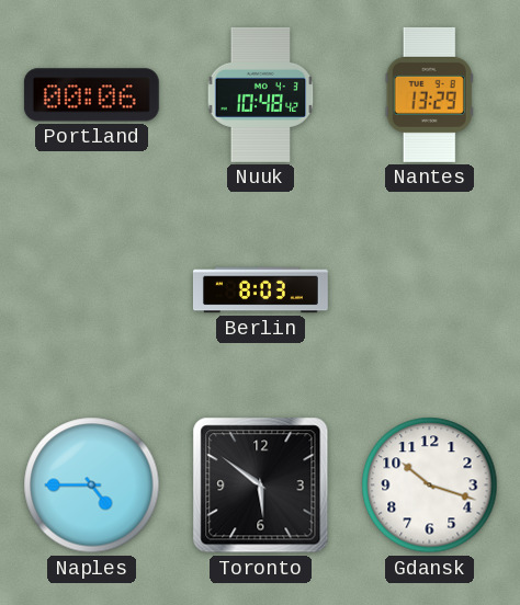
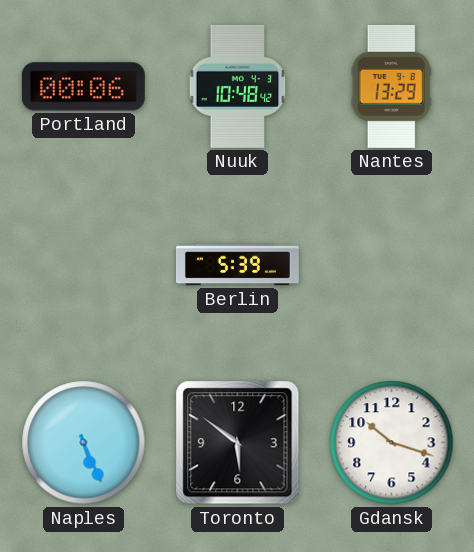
Berlin: 8:03 -> 5:39 (237, 265)
Naples: 4:45 -> 5:26 (84, 443)
